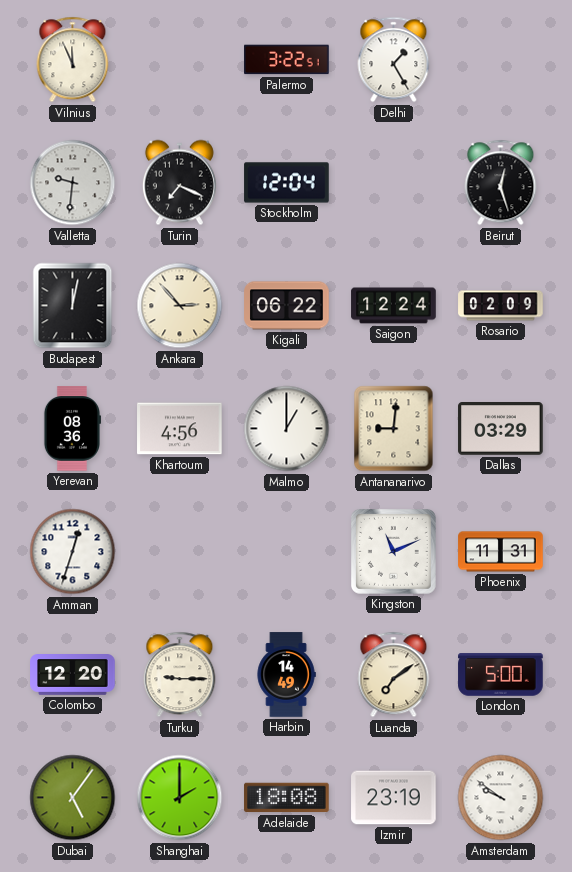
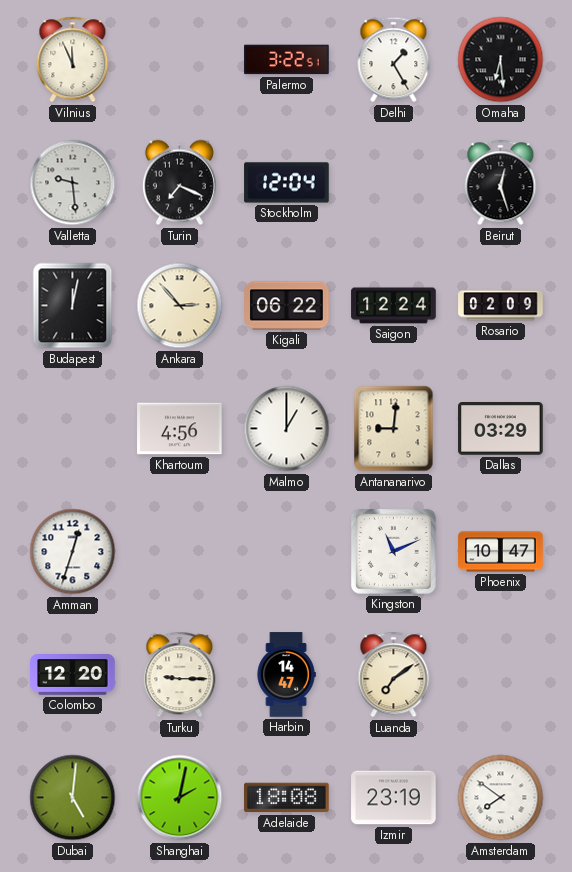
Omaha: none -> 6:29 (501, 60)
Valletta: 9:31 -> 9:29 (73, 183)
Yerevan: 08:36 -> none (71, 429)
Phoenix: 11:31 -> 10:47 (501, 552)
Harbin: 14:49 -> 14:47 (286, 675)
London: 5:00 -> none (501, 675)
Dubai: 5:06 -> 5:01 (73, 798)
Shanghai: 2:00 -> 2:02 (180, 798)
Amsterdam: 9:51 -> 7:51 (501, 798)
